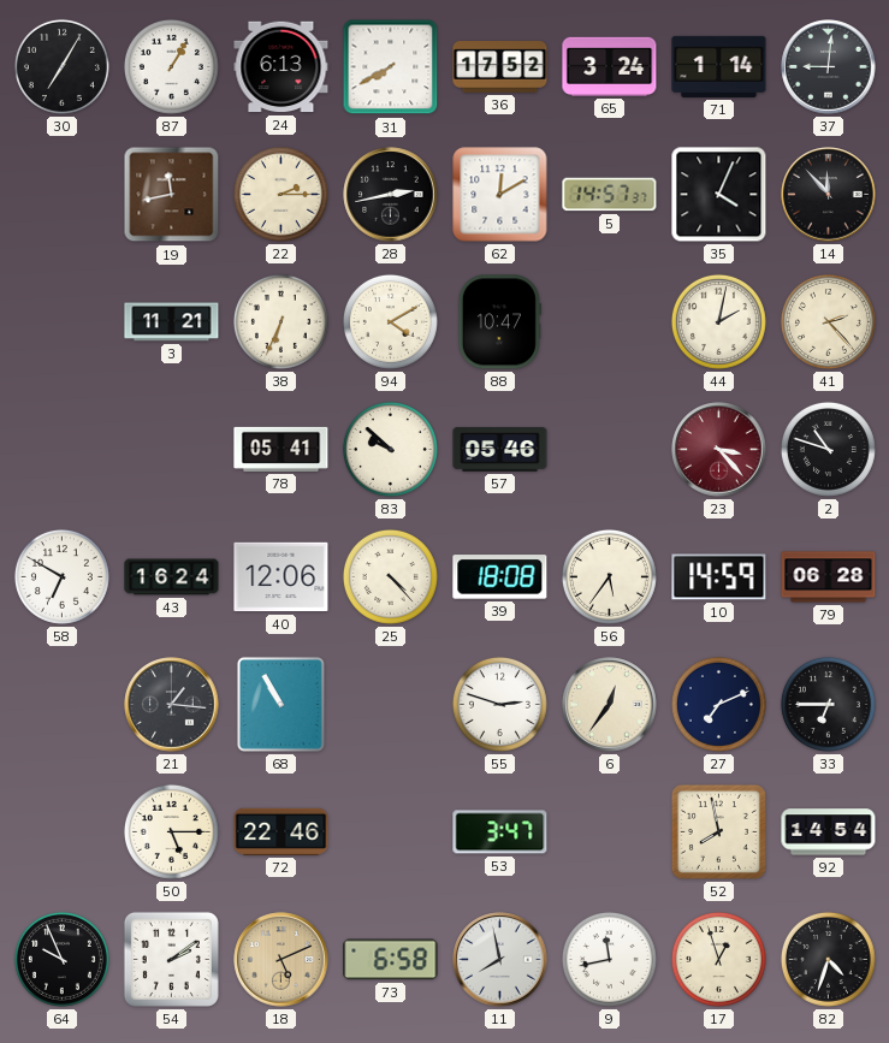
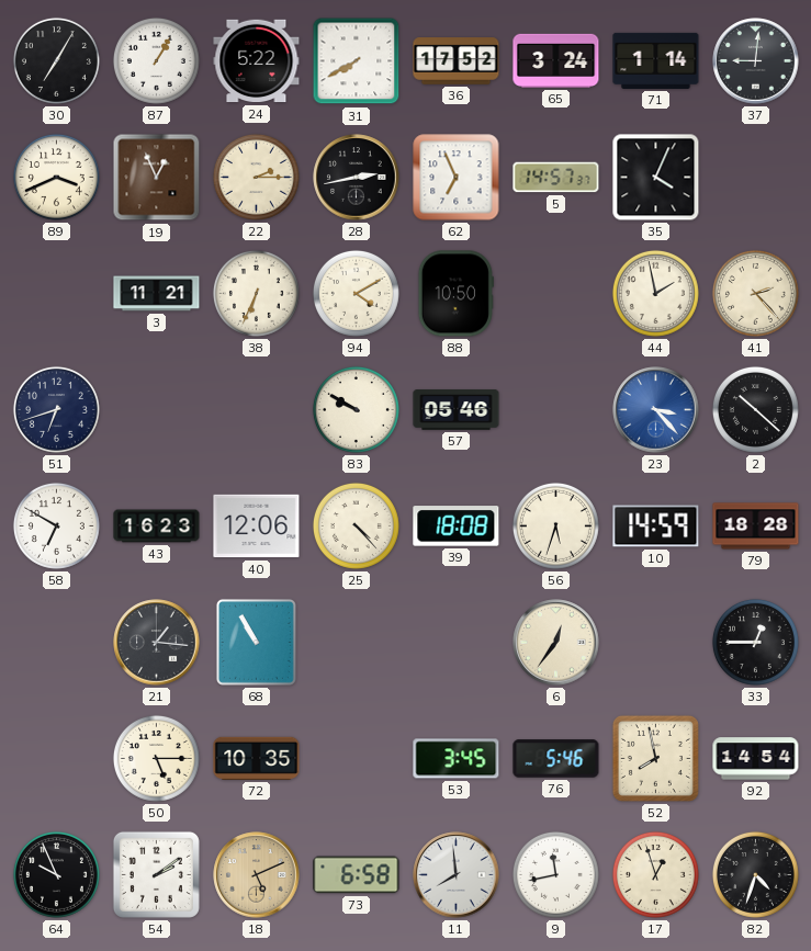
24: 6:13 -> 5:22 (257, 61)
89: none -> 3:41 (56, 177)
19: 11:43 -> 12:56 (157, 178)
62: 12:10 -> 6:56 (457, 178)
14: 11:53 -> none (829, 195)
88: 10:47 -> 10:50 (455, 294)
44: 2:02 -> 1:58 (655, 293)
51: none -> 6:42 (56, 409)
78: 05:41 -> none (281, 449)
83: 9:52 -> 9:50 (356, 409)
23 dial: burgundy -> blue (656, 410)
2: 10:48 -> 10:22 (755, 409)
43: 16:24 -> 16:23 (157, 527)
56: 5:36 -> 5:33 (555, 525)
79: 06:28 -> 18:28 (756, 527)
55: 2:48 -> none (499, 704)
27: 7:11 -> none (718, 704)
33: 6:45 -> 12:45 (755, 642)
72: 22:46 -> 10:35 (257, 758)
53: 3:47 -> 3:45 (457, 759)
76: none -> 5:46 (556, 759)
11: 7:58 -> 7:59 (457, 875)
